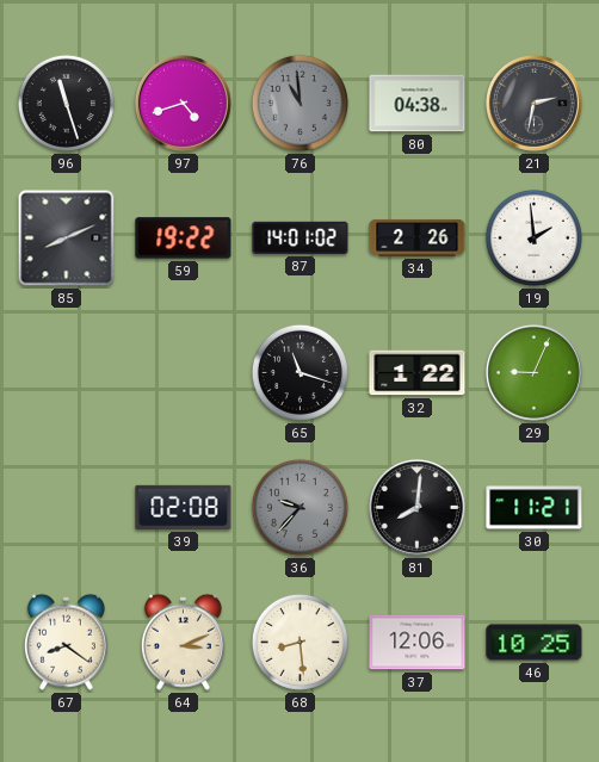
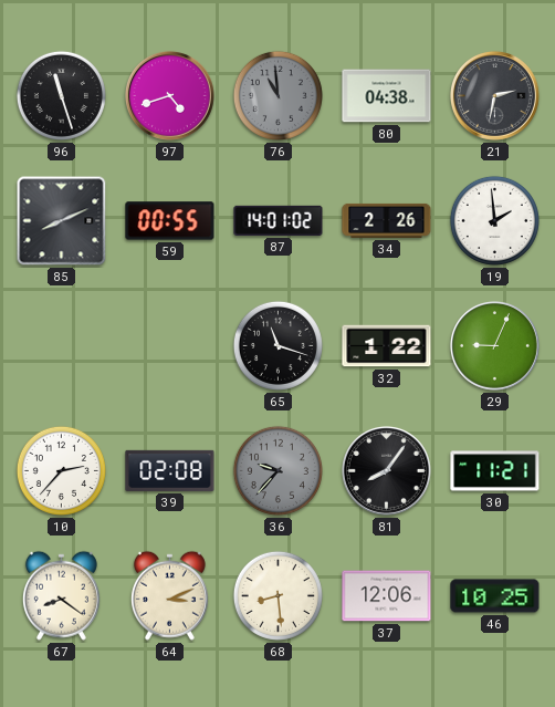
59: 19:22 -> 00:55 (170, 221)
10: none -> 2:37 (61, 470)
81: 8:01 -> 8:06 (386, 470)
